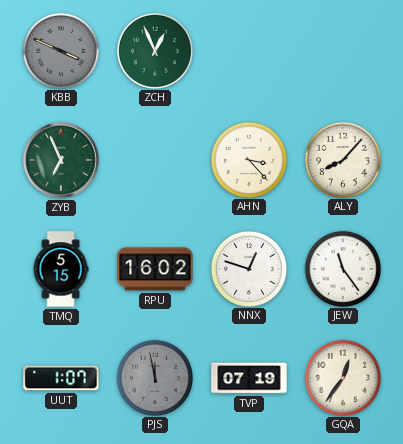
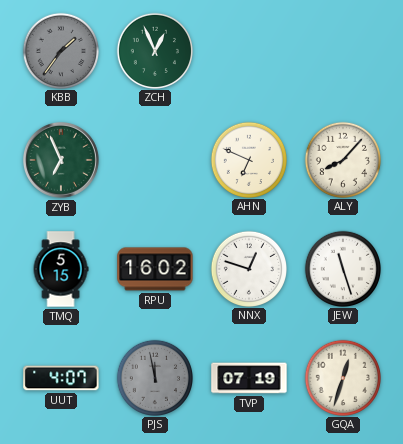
KBB: 3:49 -> 1:36 (60, 50)
AHN: 3:23 -> 6:49 (248, 159)
JEW: 11:24 -> 11:27 (342, 268)
UUT: 1:07 -> 4:07 (61, 378)
GQA: 12:36 -> 12:33 (342, 377)
